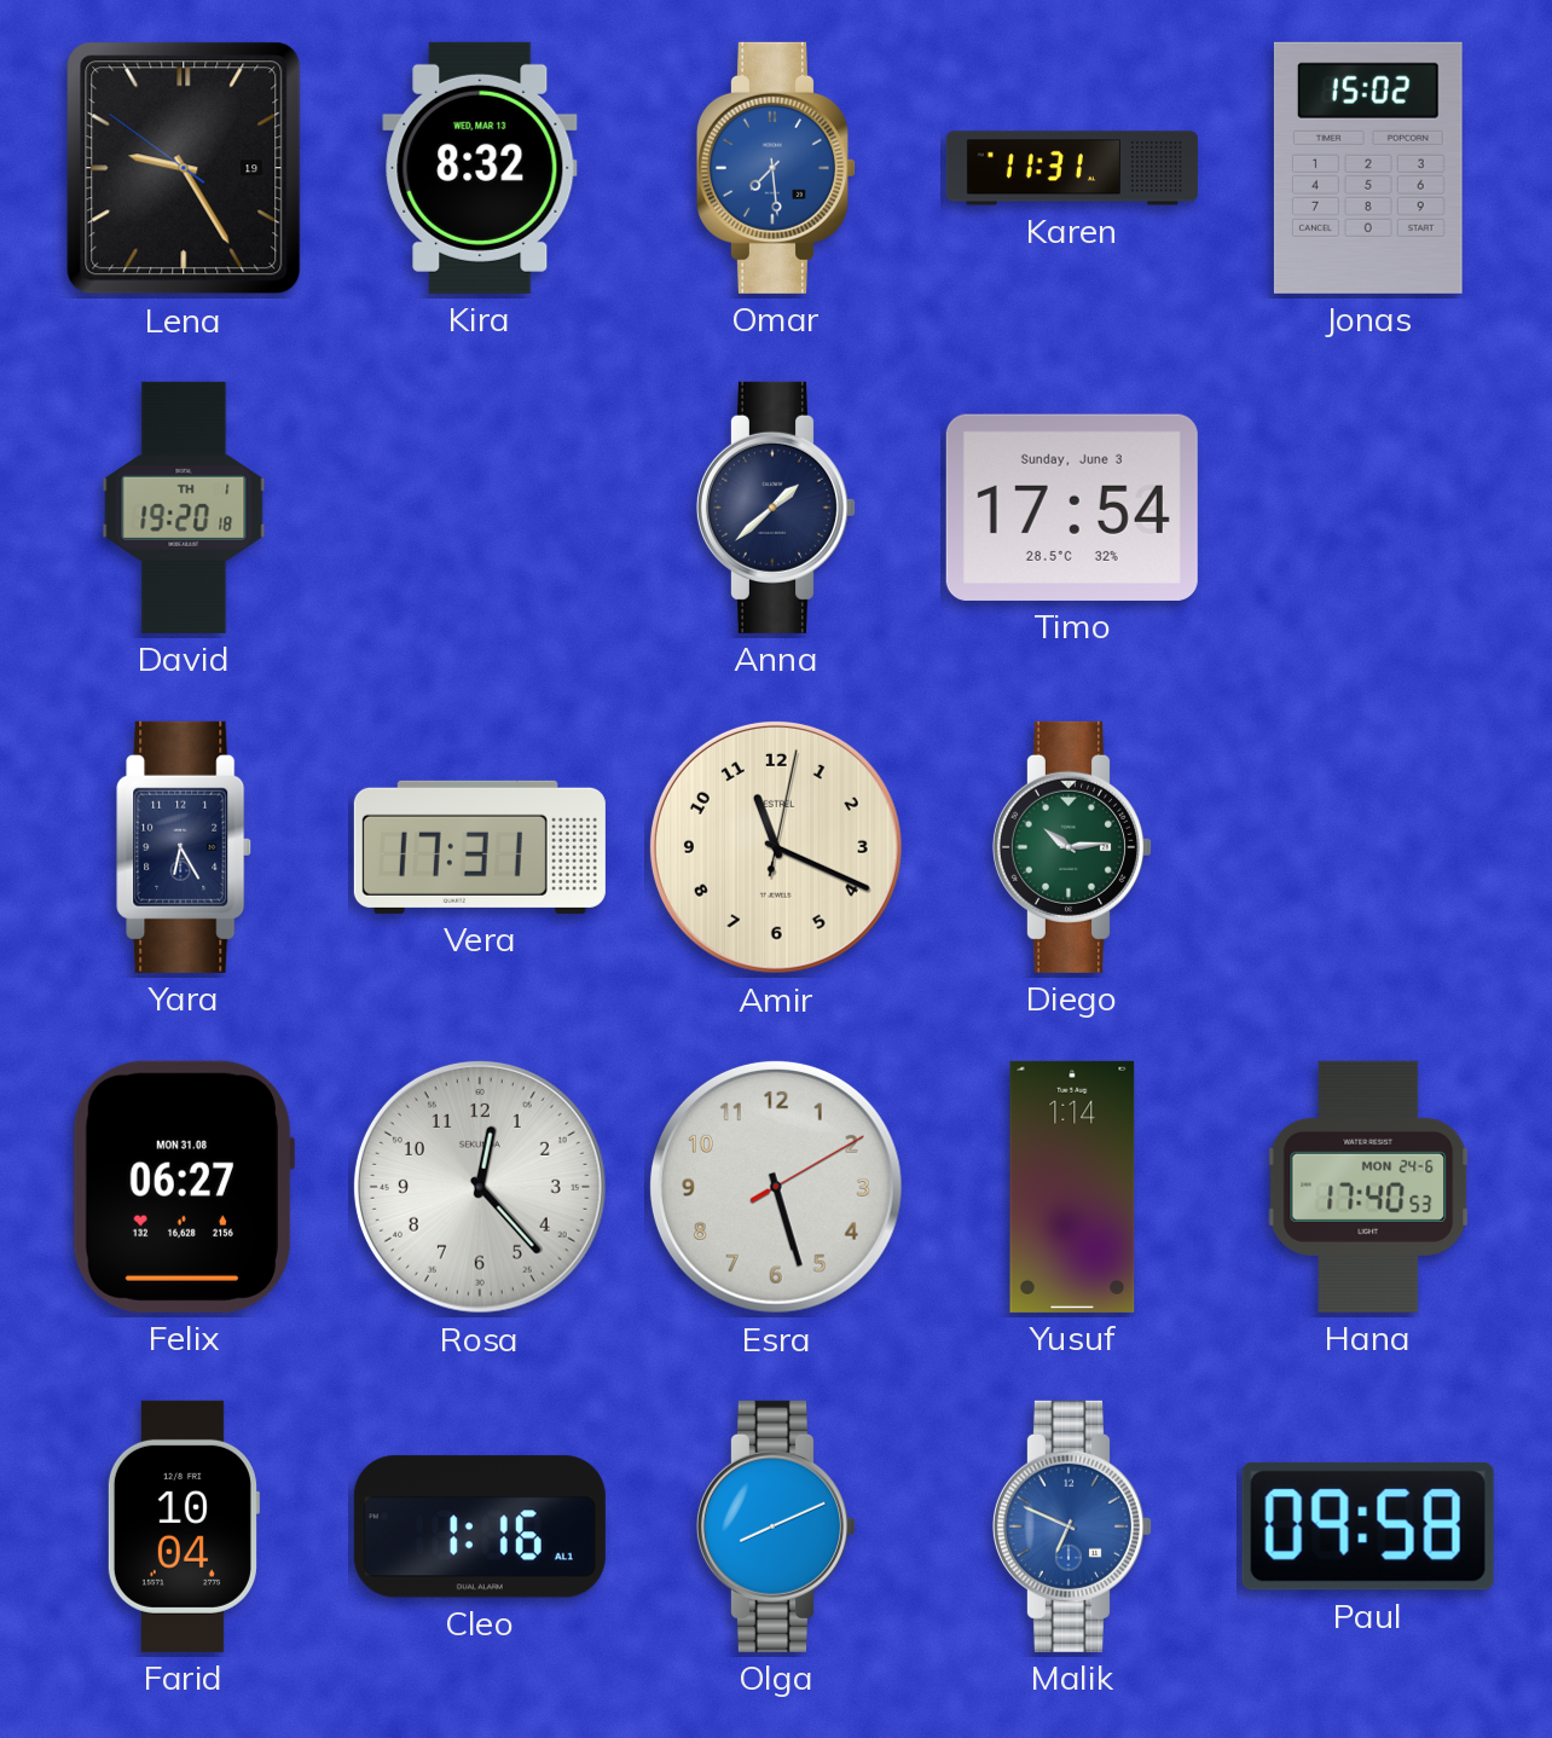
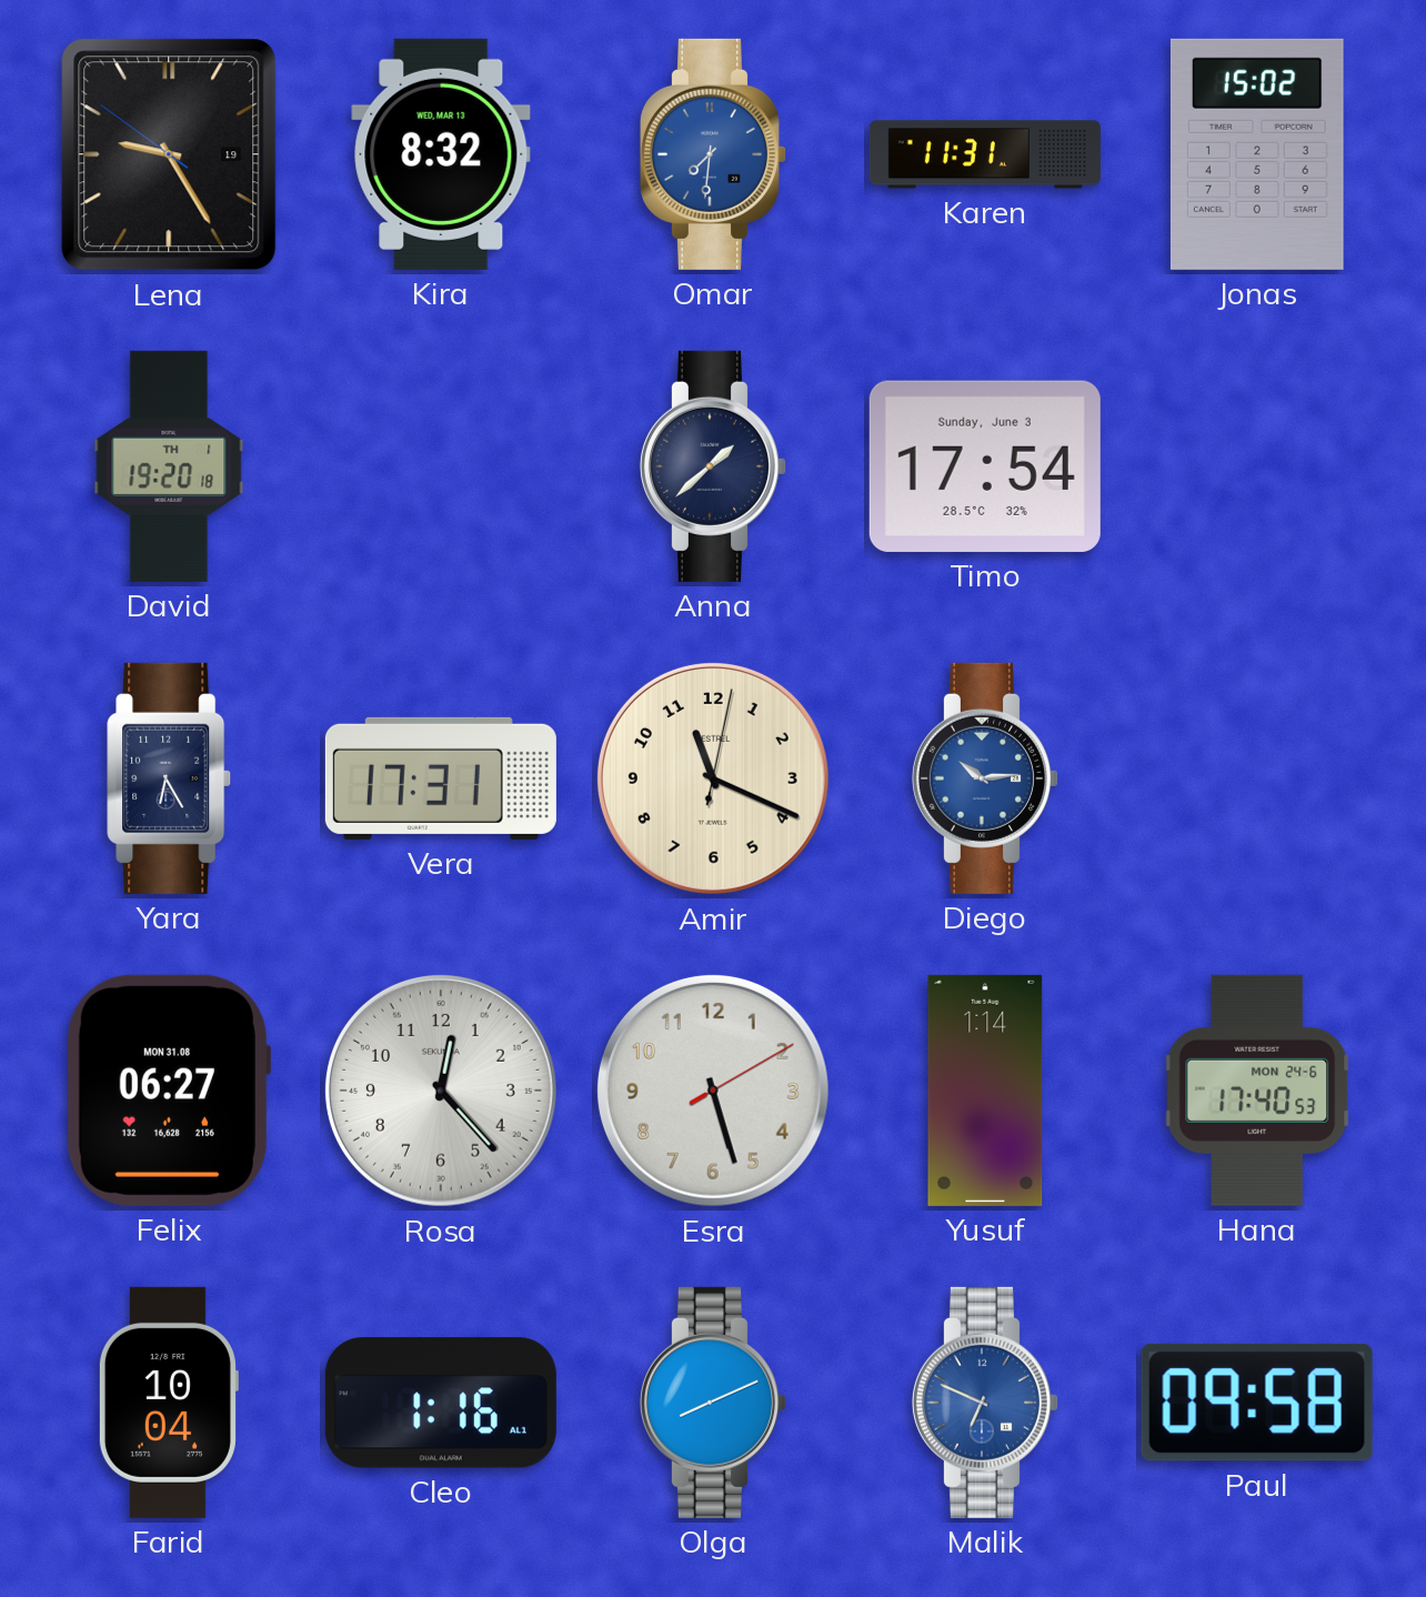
Omar: 7:29 -> 7:31 (713, 154)
Diego dial: green -> blue (985, 779)
